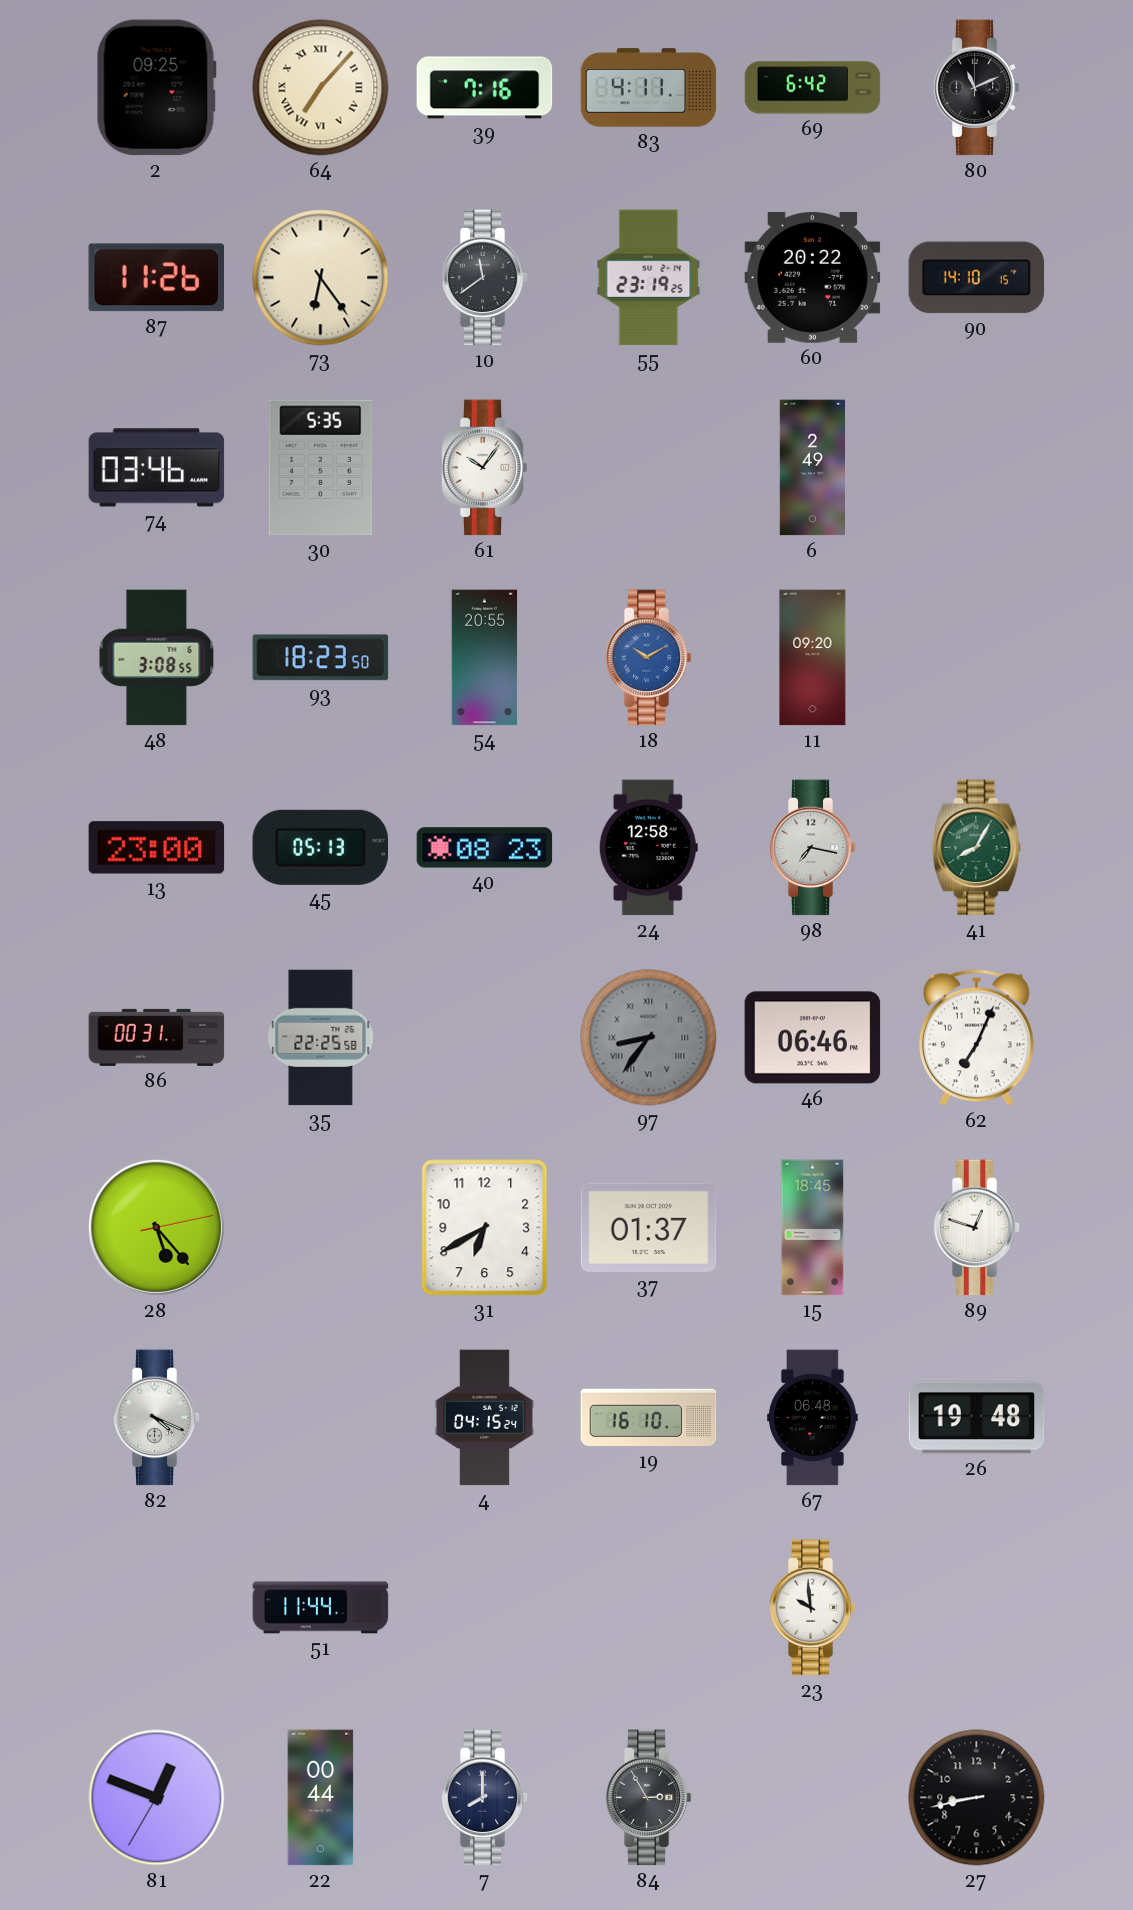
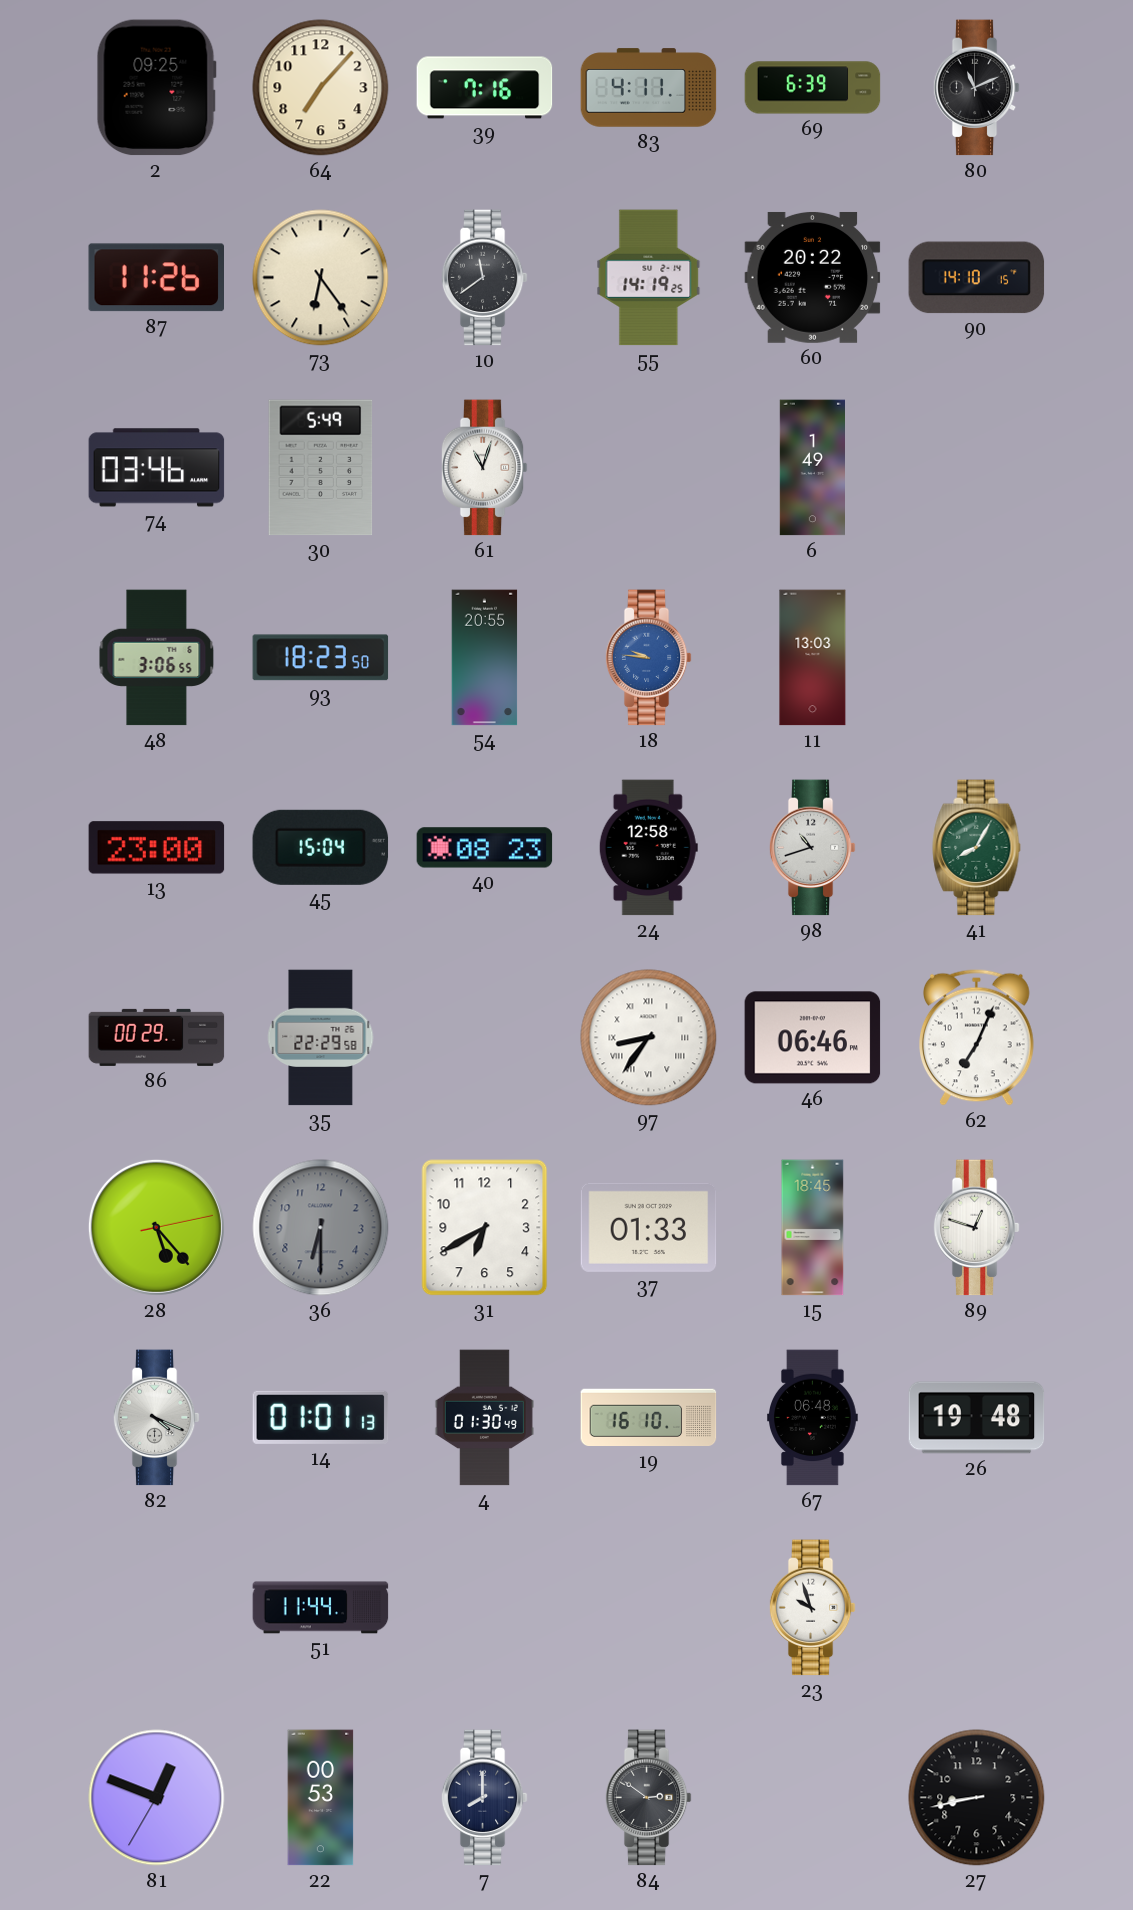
64 numerals: Roman -> Arabic (321, 88)
69: 6:42 -> 6:39 (813, 88)
55: 23:19 -> 14:19 (649, 278)
30: 5:35 -> 5:49 (321, 468)
61: 10:06 -> 11:03 (484, 468)
6: 2:49 -> 1:49 (812, 468)
48: 3:08 -> 3:06 (157, 658)
18: 10:10 -> 9:46 (648, 658)
11: 09:20 -> 13:03 (813, 658)
45: 05:13 -> 15:04 (321, 847)
98: 7:17 -> 10:42 (812, 848)
86: 00:31 -> 00:29 (157, 1037)
35: 22:25 -> 22:29 (321, 1038)
97 dial: grey -> white (649, 1038)
36: none -> 6:30 (321, 1228)
37: 01:37 -> 01:33 (649, 1227)
14: none -> 01:01 (321, 1417)
4: 04:15 -> 01:30 (484, 1418)
23: 9:59 -> 9:57 (812, 1608)
22: 00:44 -> 00:53 (321, 1798)
84: 2:55 -> 2:51 (648, 1798)
